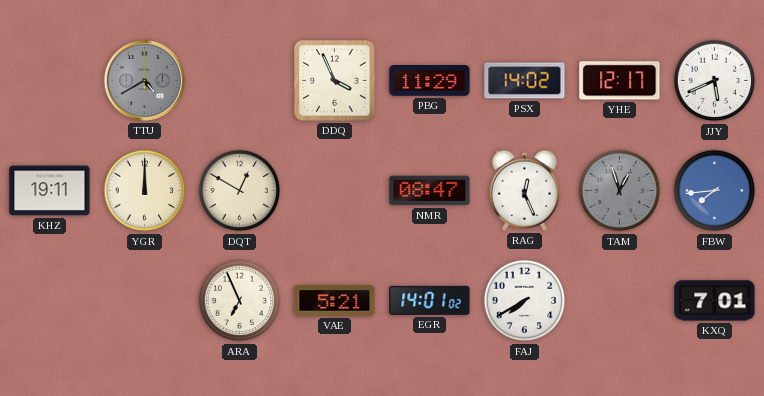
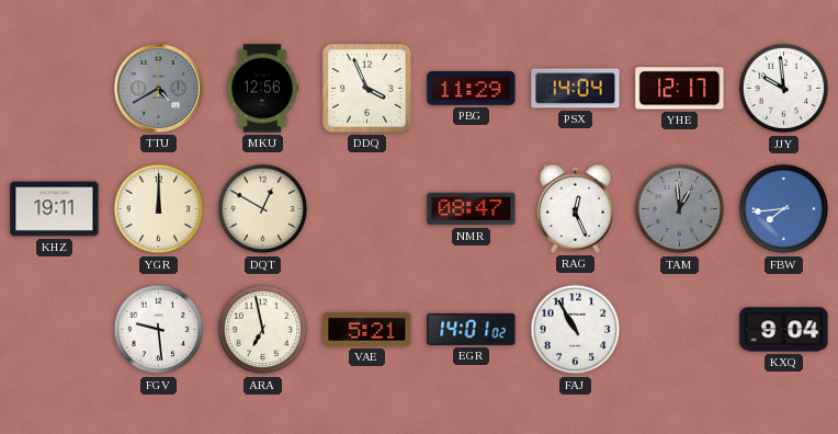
MKU: none -> 12:56 (262, 89)
PSX: 14:02 -> 14:04 (576, 89)
JJY: 5:41 -> 9:59 (784, 89)
TAM: 12:57 -> 12:59 (680, 209)
FGV: none -> 9:29 (159, 330)
ARA: 6:56 -> 6:58 (263, 330)
FAJ: 7:40 -> 10:55 (576, 330)
KXQ: 7:01 -> 9:04 (784, 330)
